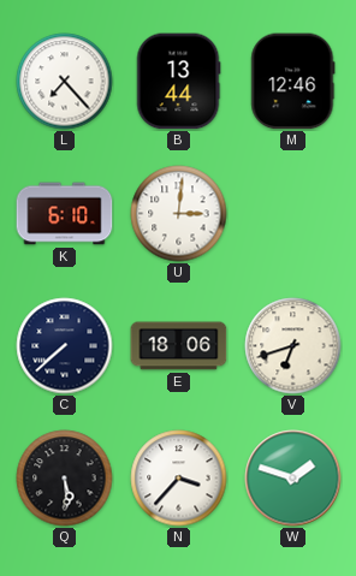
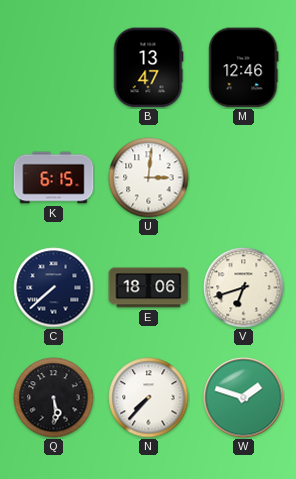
L: 7:23 -> none (65, 82)
B: 13:44 -> 13:47 (148, 68)
K: 6:10 -> 6:15 (54, 178)
N: 3:37 -> 7:37 (149, 398)
